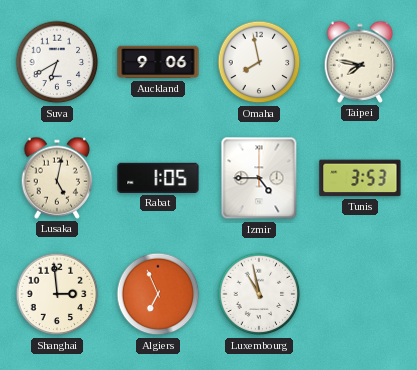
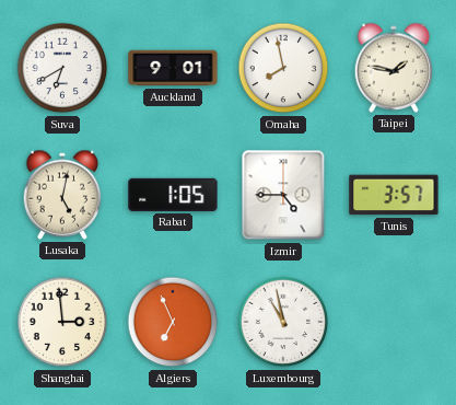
Auckland: 9:06 -> 9:01 (173, 68)
Taipei: 7:47 -> 1:47 (394, 68)
Tunis: 3:53 -> 3:57 (394, 195)
